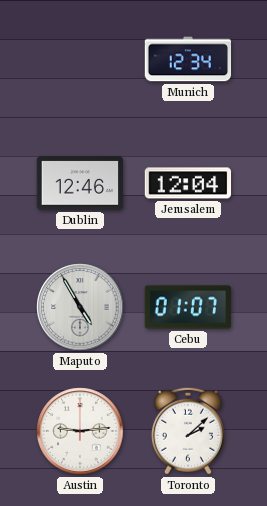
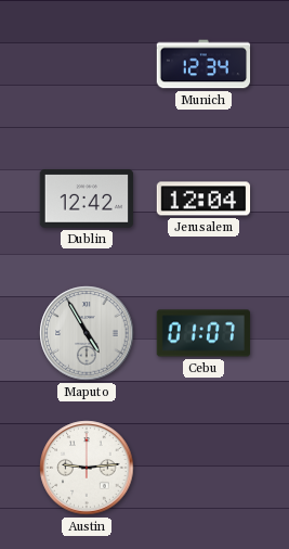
Dublin: 12:46 -> 12:42 (87, 199)
Toronto: 2:08 -> none (188, 431)
